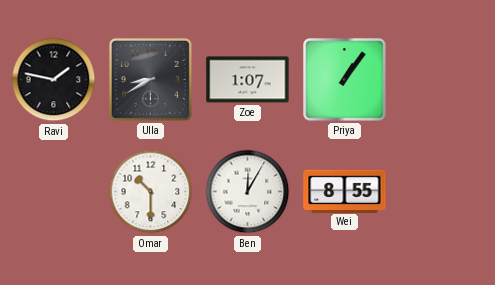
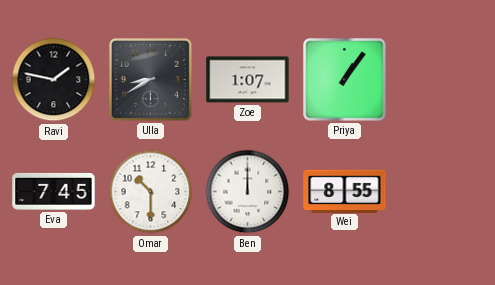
Eva: none -> 7:45 (54, 191)
Ben: 12:05 -> 12:00 (248, 192)
